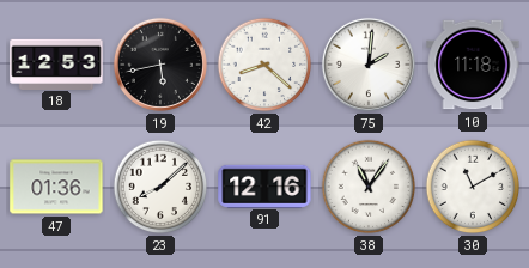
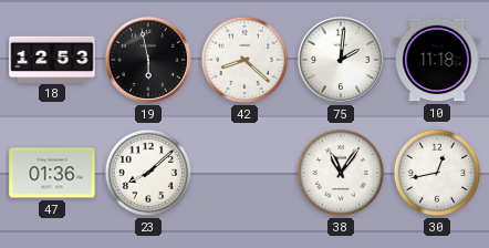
19: 5:43 -> 5:58 (148, 60)
91: 12:16 -> none (264, 185)
30: 11:10 -> 12:43 (437, 173)
